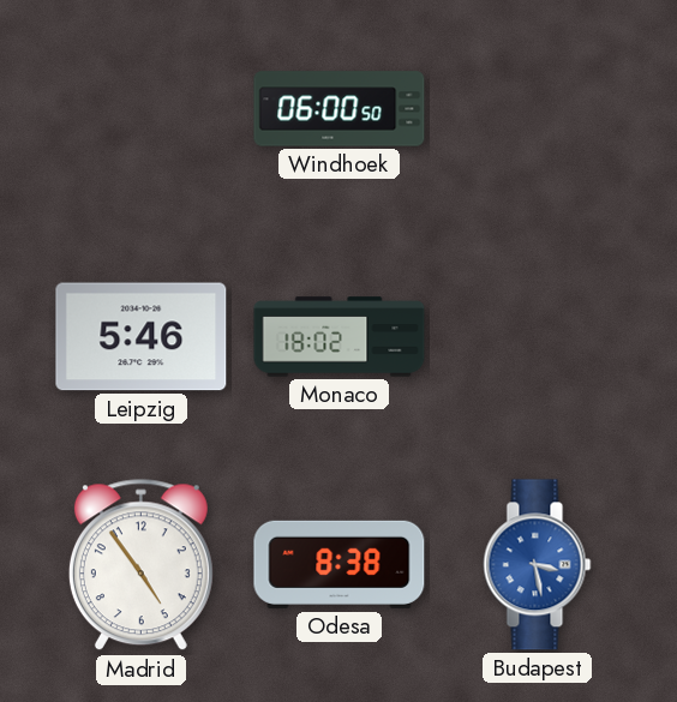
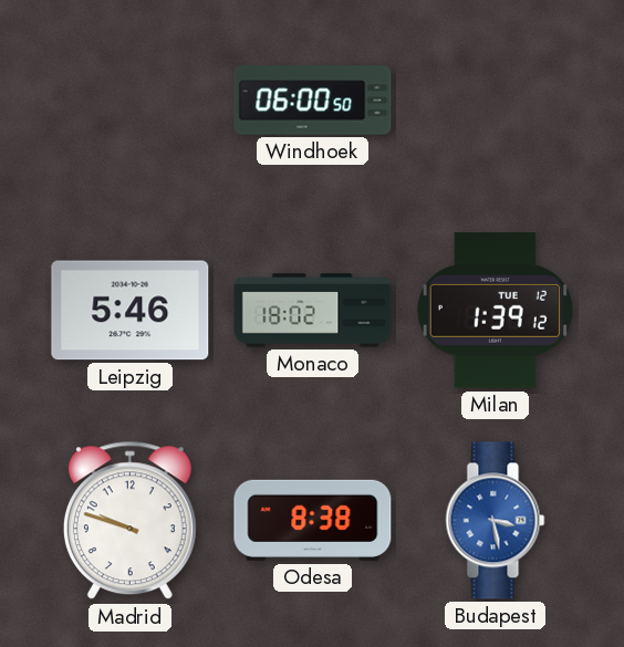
Milan: none -> 1:39 (495, 311)
Madrid: 4:54 -> 9:48 (129, 521)
